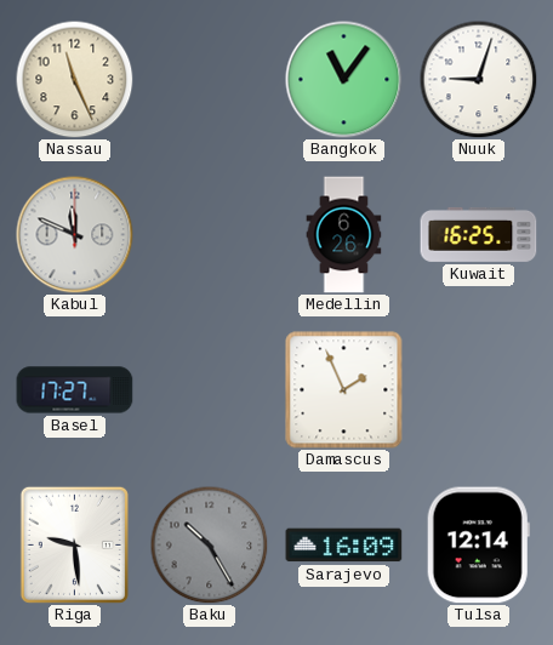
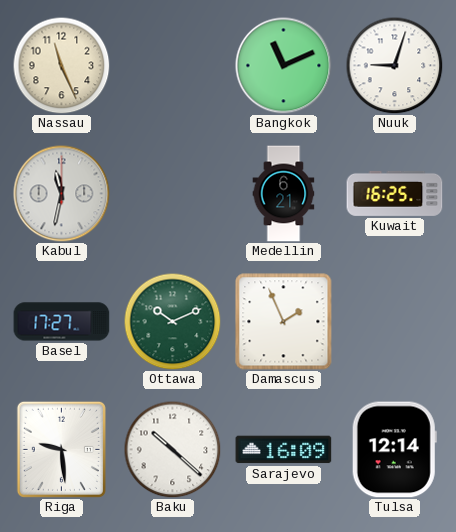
Bangkok: 11:06 -> 11:11 (284, 66)
Kabul: 11:49 -> 11:32 (62, 194)
Medellin: 6:26 -> 6:21 (284, 194)
Ottawa: none -> 10:11 (172, 321)
Baku: 10:25 -> 10:22 (172, 449)
Baku dial: grey -> white (172, 449)
